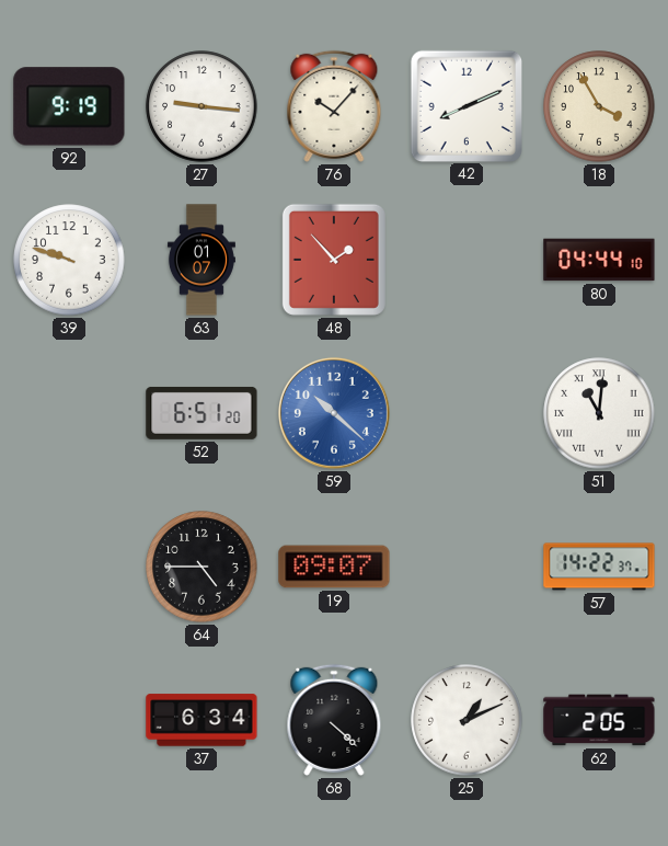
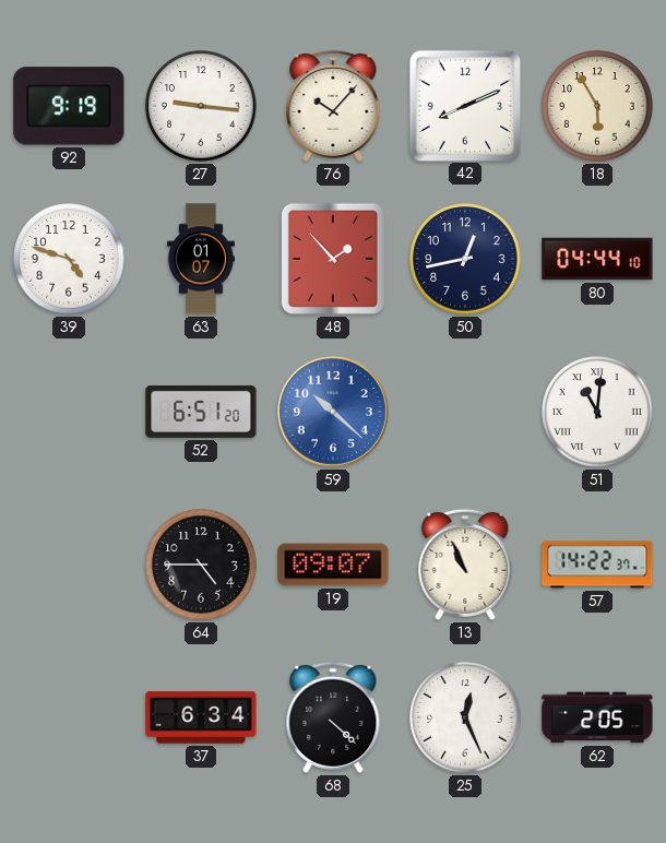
18: 3:55 -> 5:55 (597, 106)
39: 9:48 -> 4:48 (69, 259)
50: none -> 12:43 (465, 259)
13: none -> 10:56 (465, 565)
25: 1:11 -> 12:26 (465, 717)
